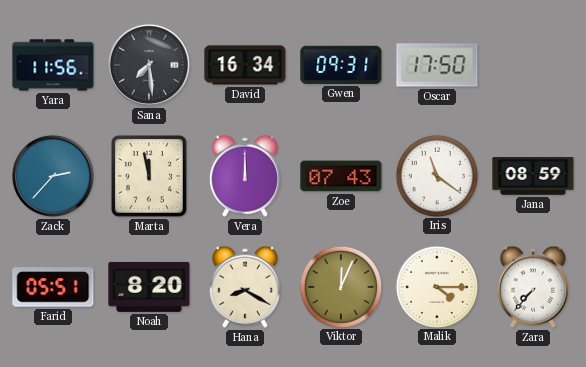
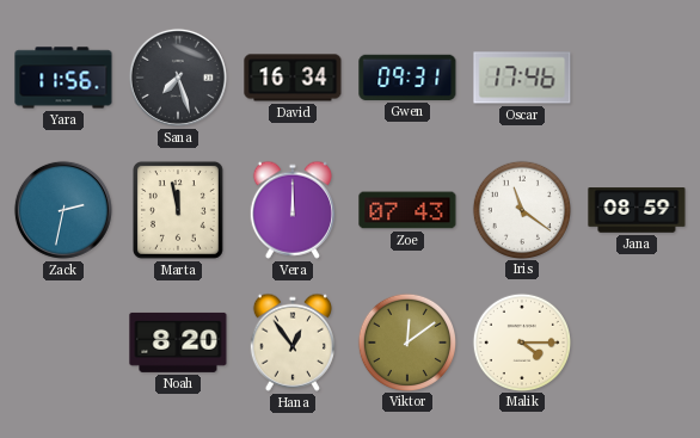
Sana: 7:29 -> 7:27 (178, 78)
Oscar: 17:50 -> 17:46 (522, 78)
Zack: 2:37 -> 2:32 (63, 210)
Farid: 05:51 -> none (53, 287)
Hana: 8:20 -> 12:54 (293, 343)
Viktor: 12:04 -> 12:09 (406, 341)
Zara: 7:37 -> none (533, 287)
